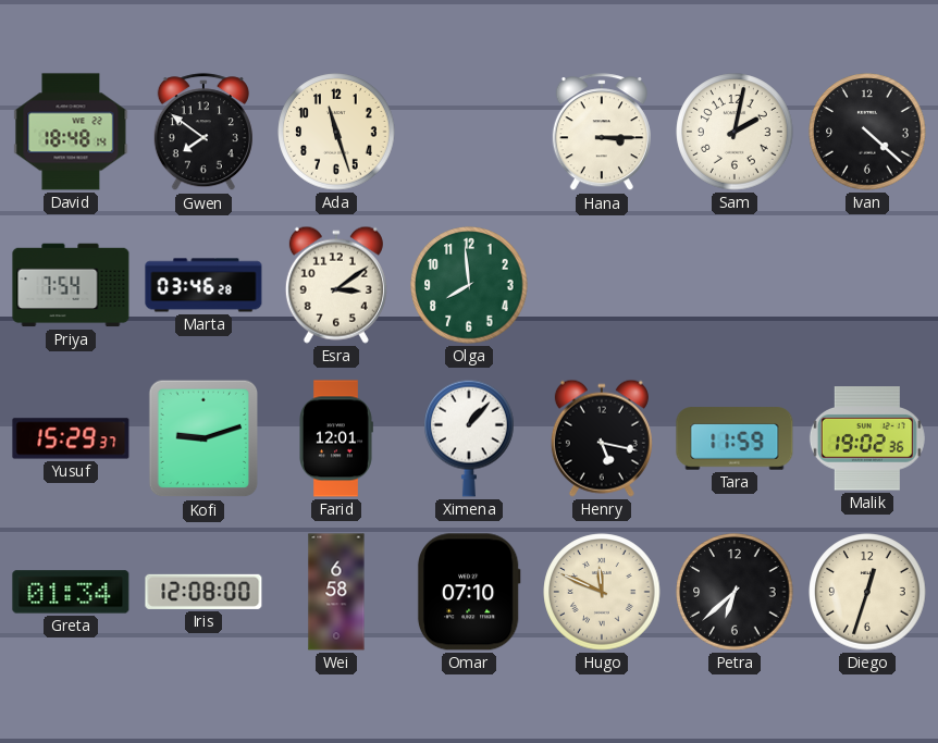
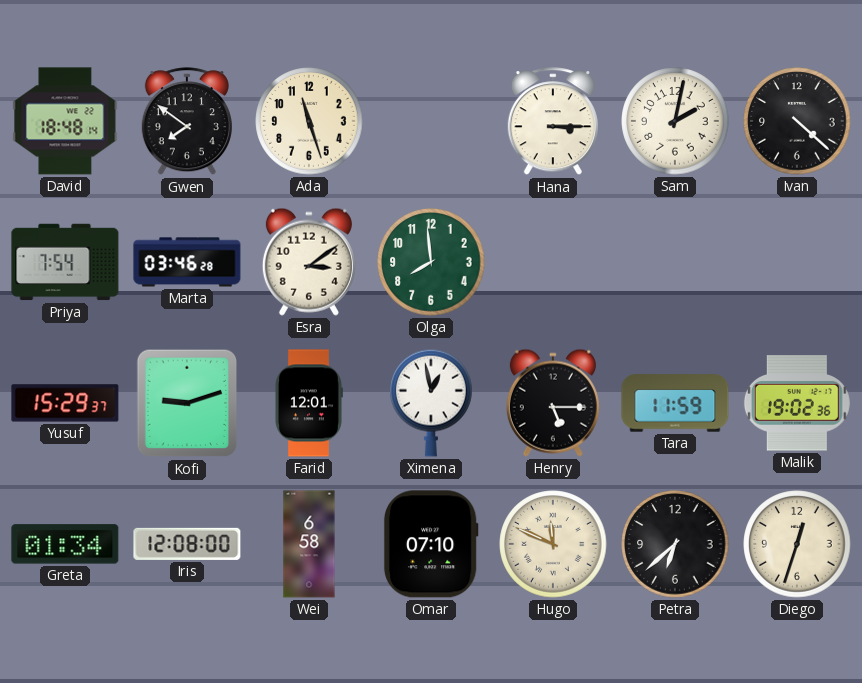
Ximena: 1:07 -> 12:58 (431, 403)
Henry: 5:17 -> 5:15 (553, 403)
